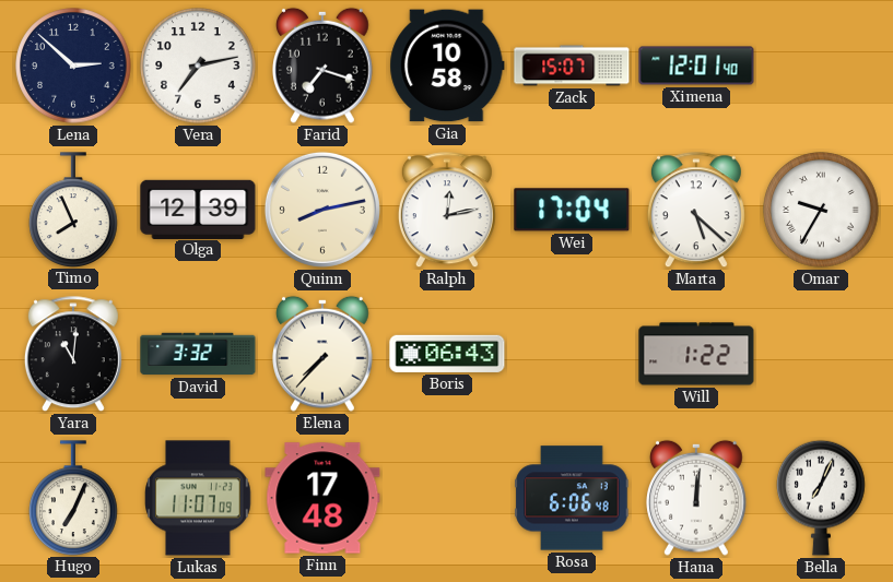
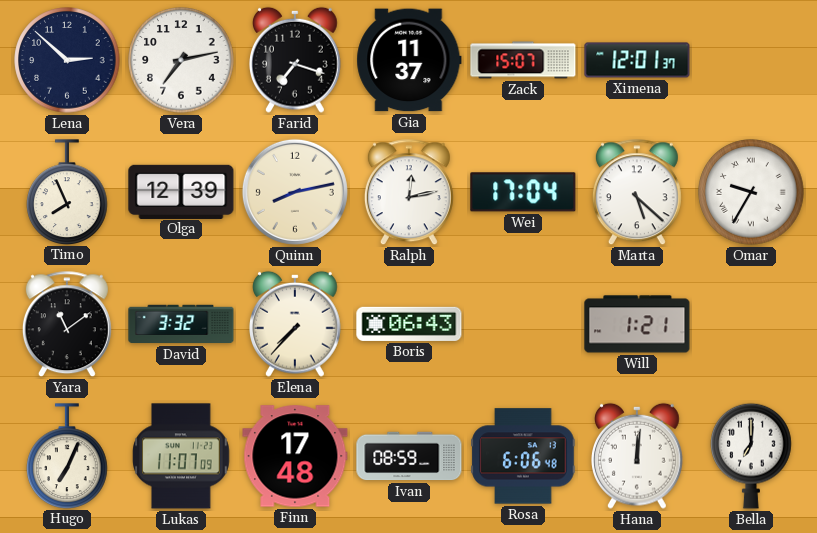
Gia: 10:58 -> 11:37 (409, 60)
Ximena: 12:01:40 -> 12:01:37 (637, 60)
Yara: 11:01 -> 11:09 (67, 325)
Will: 1:22 -> 1:21 (637, 324)
Ivan: none -> 08:59 (409, 456)
Bella: 7:04 -> 7:00 (751, 456)
